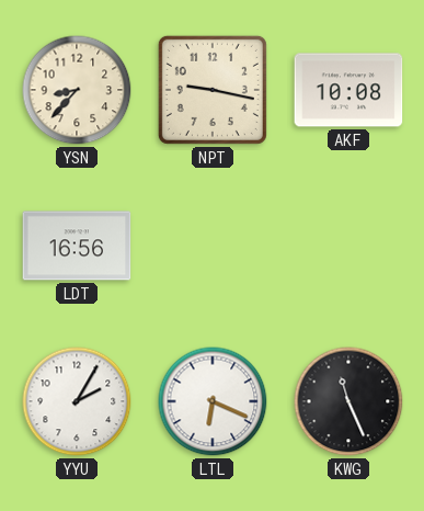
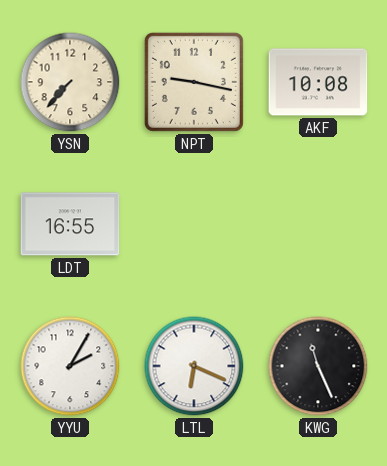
YSN: 8:37 -> 7:37 (70, 82)
LDT: 16:56 -> 16:55 (70, 224)
